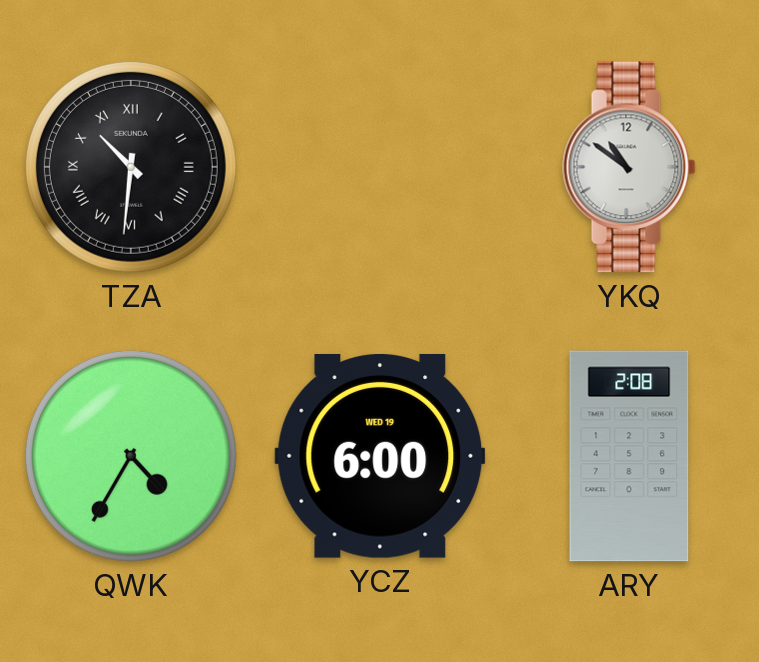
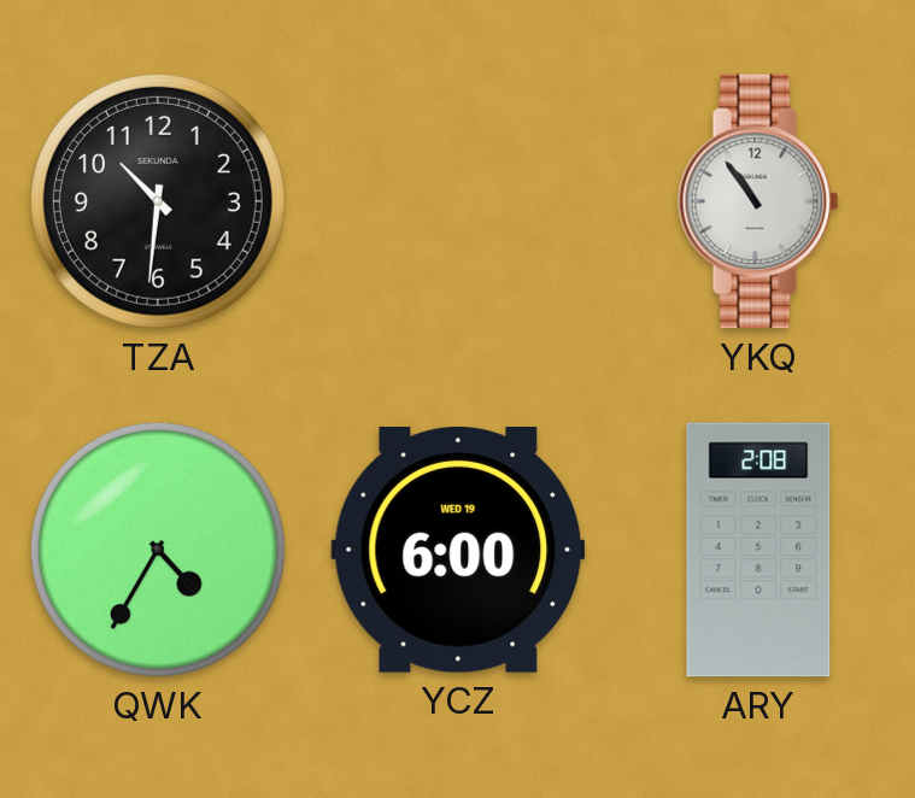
TZA numerals: Roman -> Arabic (158, 201)
YKQ: 10:51 -> 10:54 (758, 201)
